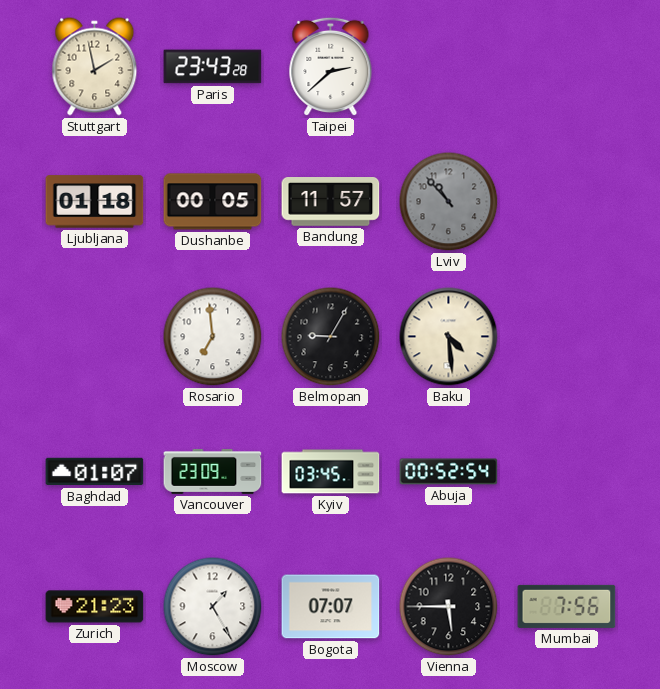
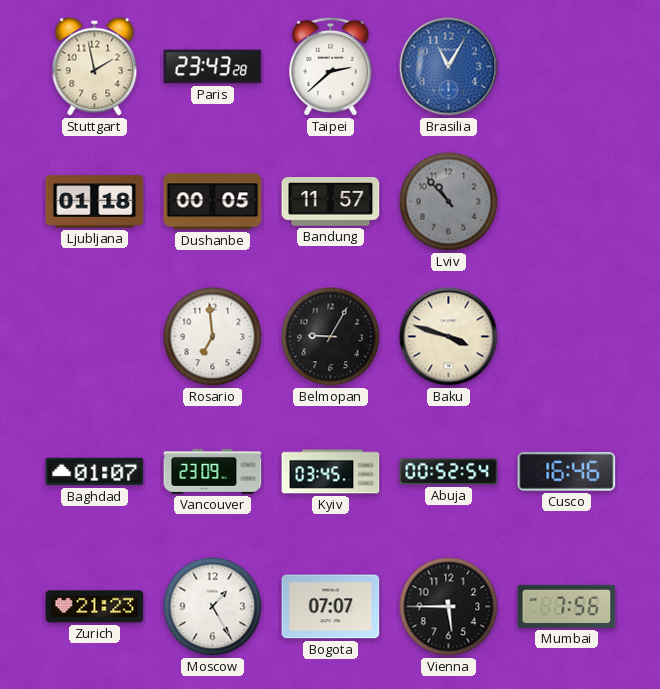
Brasilia: none -> 11:05 (449, 67)
Baku: 4:29 -> 3:48 (449, 337)
Cusco: none -> 16:46 (567, 471)
